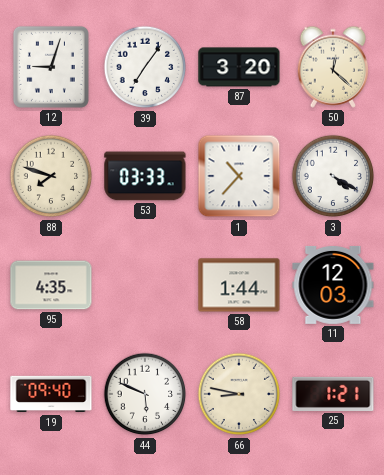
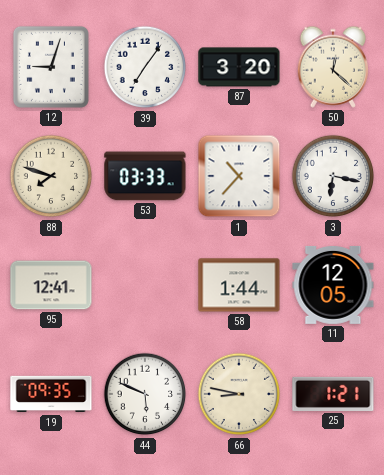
3: 4:20 -> 6:17 (333, 176)
95: 4:35 -> 12:41 (51, 285)
11: 12:03 -> 12:05 (333, 285)
19: 09:40 -> 09:35 (51, 394)
